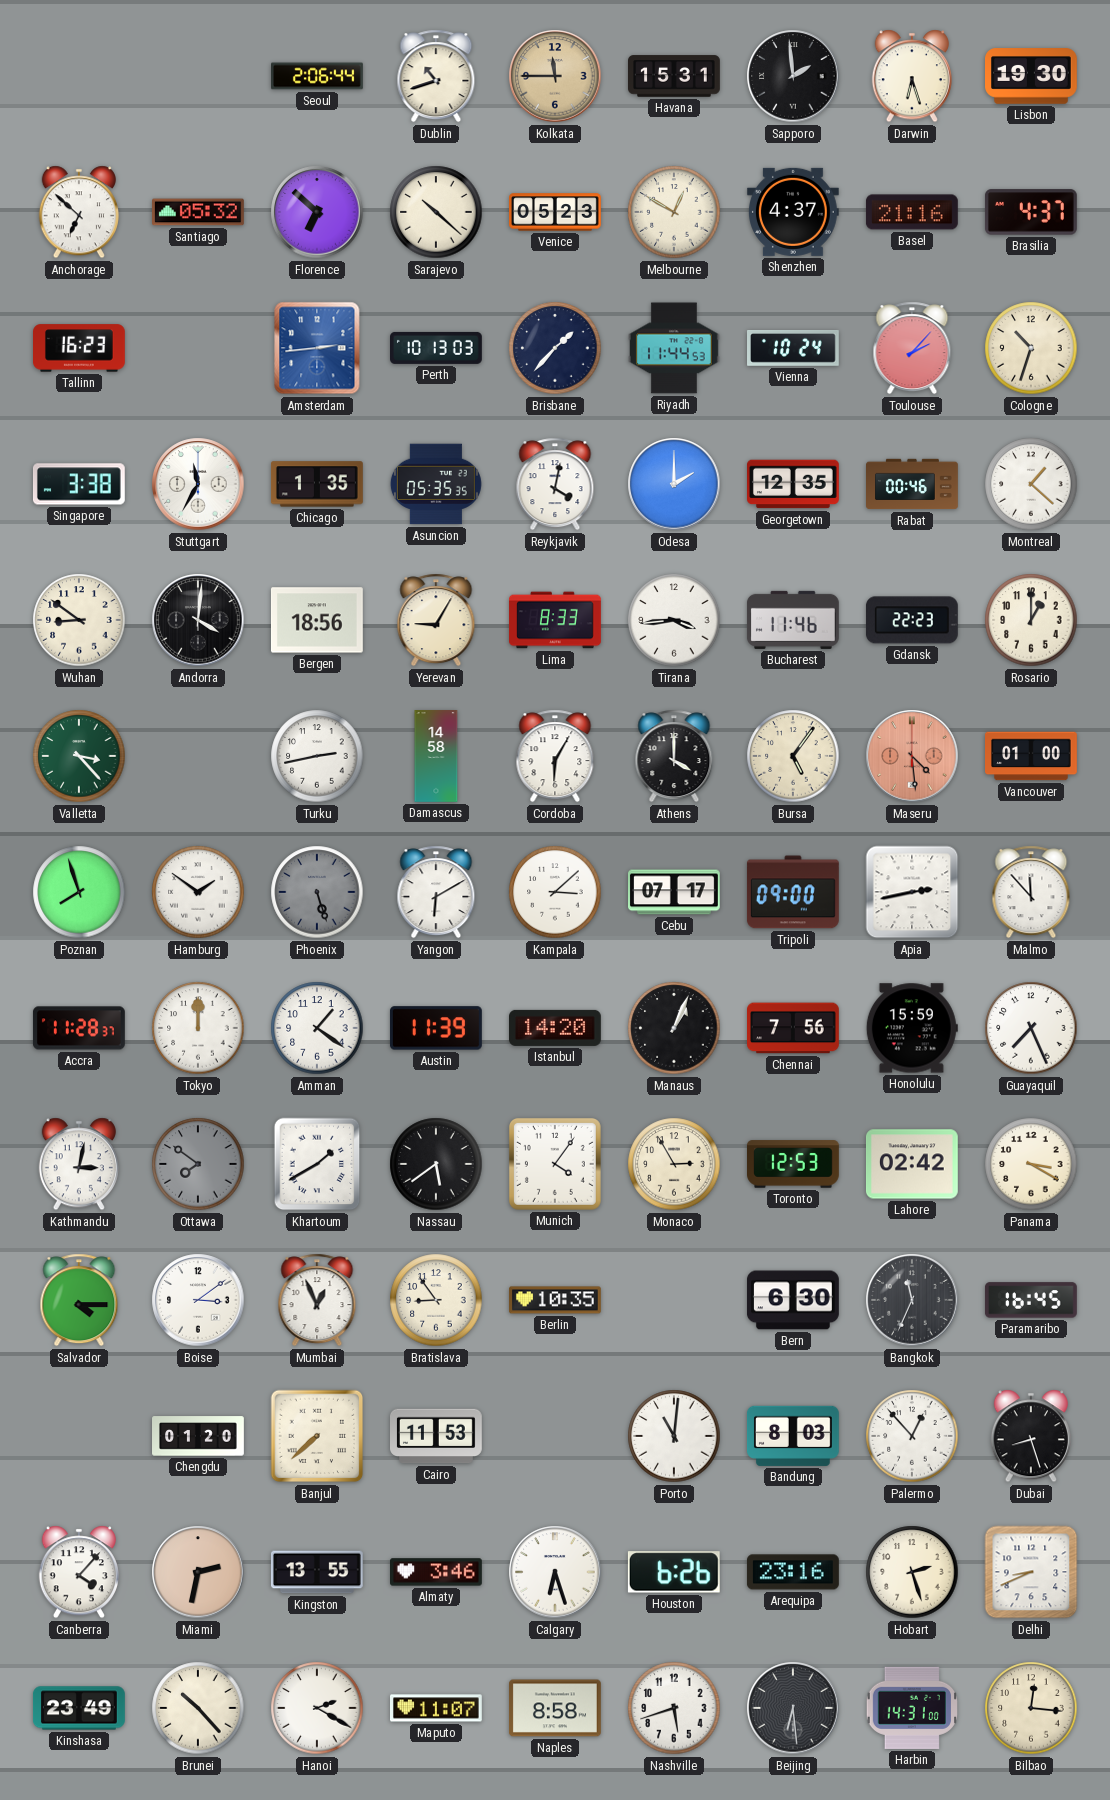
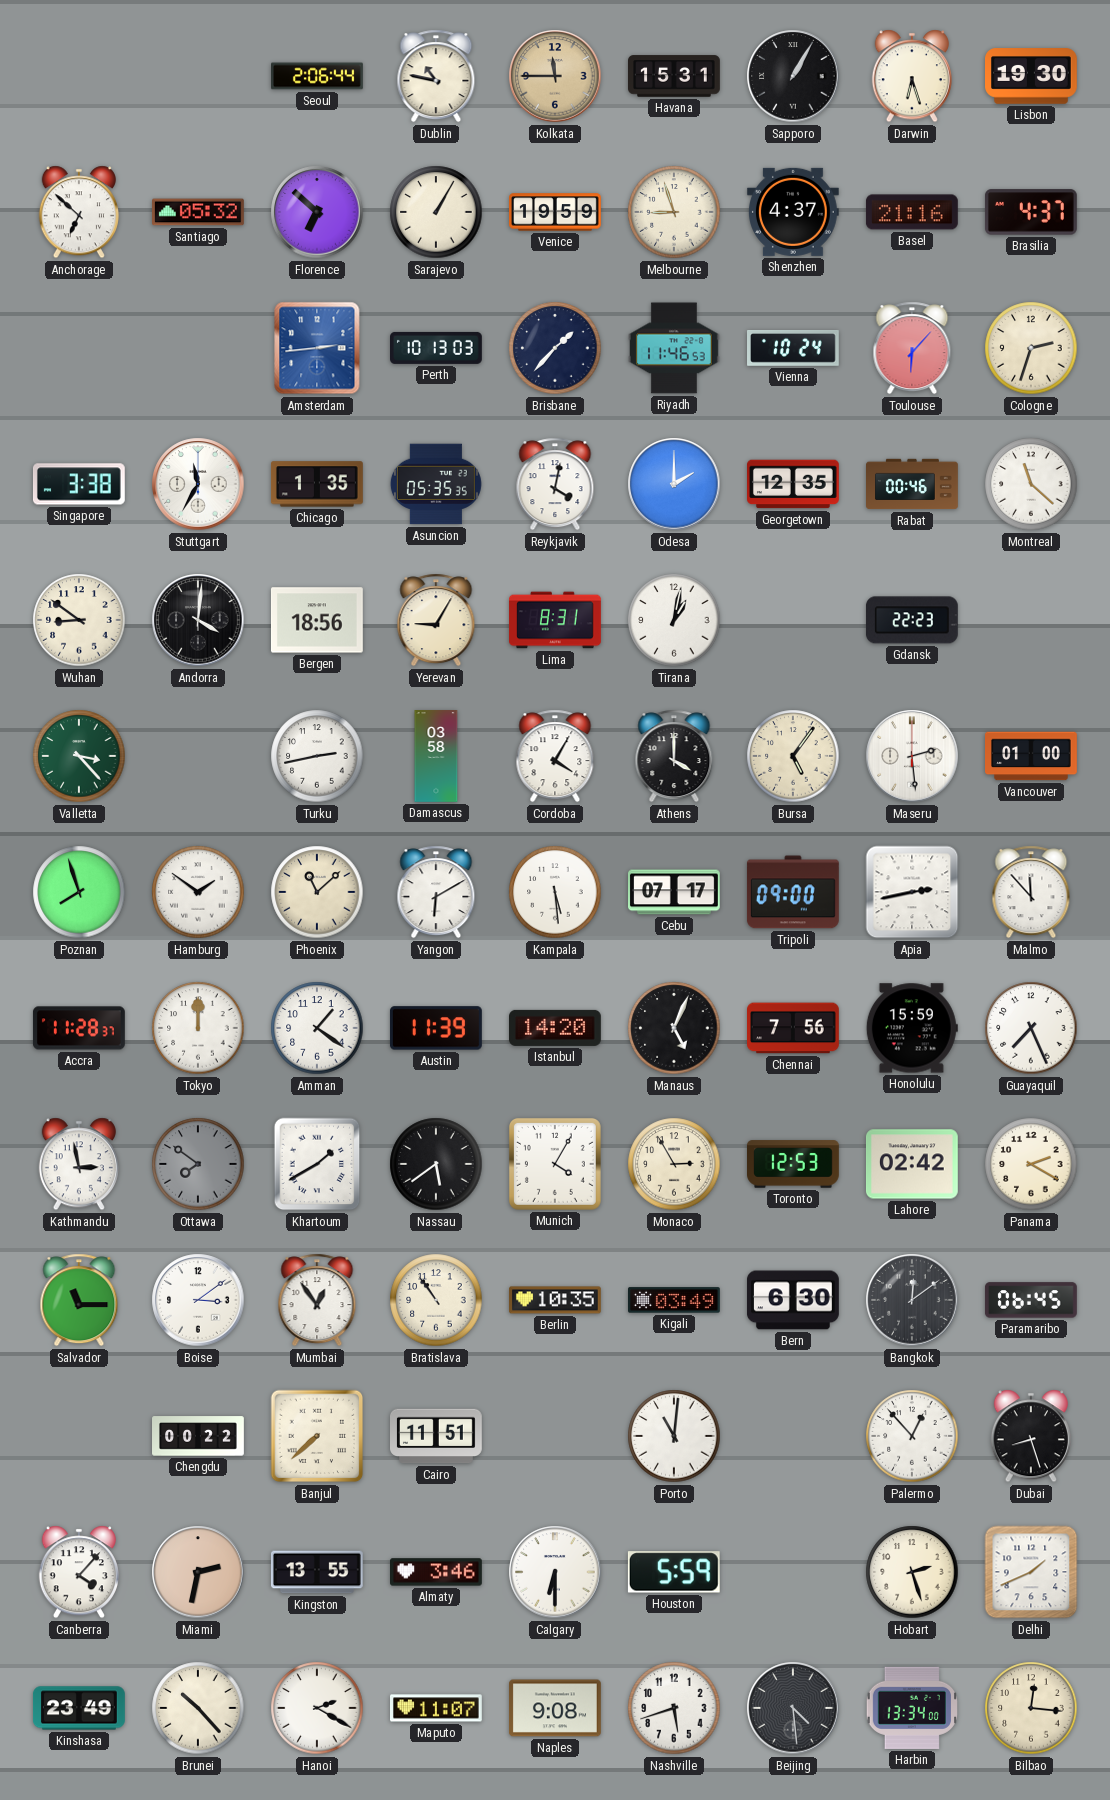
Dublin: 10:42 -> 10:47 (436, 76)
Sapporo: 1:59 -> 1:05 (793, 76)
Sarajevo: 10:22 -> 1:05 (436, 212)
Venice: 05:23 -> 19:59 (556, 212)
Melbourne: 12:50 -> 8:57 (674, 212)
Tallinn: 16:23 -> none (80, 348)
Riyadh: 11:44 -> 11:46 (674, 348)
Toulouse: 2:07 -> 6:07 (912, 348)
Cologne: 10:33 -> 2:33 (1031, 348)
Montreal: 1:22 -> 11:22 (1031, 484)
Lima: 8:33 -> 8:31 (556, 620)
Tirana: 3:44 -> 1:02 (674, 620)
Bucharest: 11:46 -> none (793, 620)
Rosario: 1:00 -> none (1031, 620)
Damascus: 14:58 -> 03:58 (436, 756)
Cordoba: 6:05 -> 4:05 (555, 756)
Maseru: 4:29 -> 2:29 (912, 756)
Maseru dial: salmon -> white (912, 756)
Phoenix: 5:27 -> 11:08 (317, 892)
Phoenix dial: grey -> cream (317, 892)
Kampala: 3:08 -> 5:29 (555, 892)
Manaus: 1:04 -> 5:04 (674, 1028)
Kathmandu: 3:02 -> 2:58 (79, 1164)
Munich: 4:06 -> 4:05 (555, 1164)
Panama: 3:20 -> 2:20 (1031, 1164)
Salvador: 4:15 -> 11:15 (79, 1300)
Mumbai: 12:56 -> 12:54 (317, 1300)
Bratislava: 8:54 -> 10:54 (436, 1300)
Kigali: none -> 03:49 (675, 1300)
Bangkok: 11:34 -> 12:09 (912, 1300)
Paramaribo: 16:45 -> 06:45 (1031, 1300)
Chengdu: 01:20 -> 00:22 (198, 1436)
Cairo: 11:53 -> 11:51 (437, 1436)
Bandung: 8:03 -> none (793, 1436)
Calgary: 6:27 -> 6:30 (555, 1572)
Houston: 6:26 -> 5:59 (674, 1572)
Arequipa: 23:16 -> none (793, 1572)
Delhi: 8:41 -> 1:41 (1031, 1572)
Naples: 8:58 -> 9:08 (556, 1708)
Beijing: 6:29 -> 4:29 (793, 1708)
Harbin: 14:31 -> 13:34 (912, 1708)
